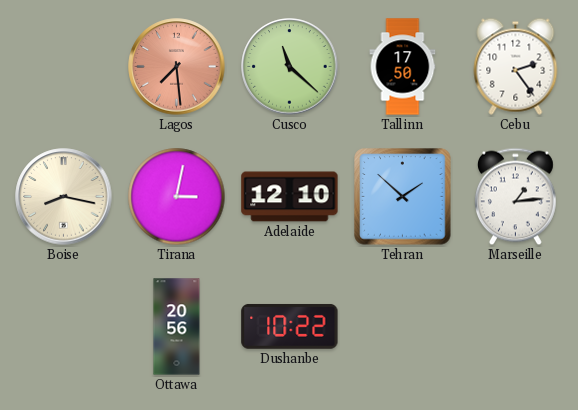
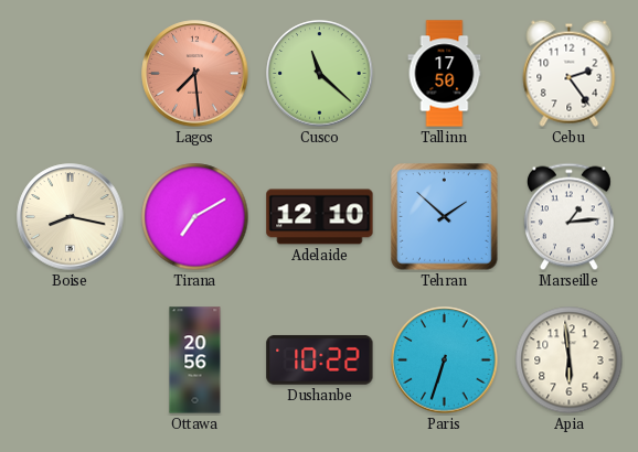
Tirana: 3:02 -> 7:10 (195, 217)
Paris: none -> 6:33 (445, 360)
Apia: none -> 5:59 (570, 360)
